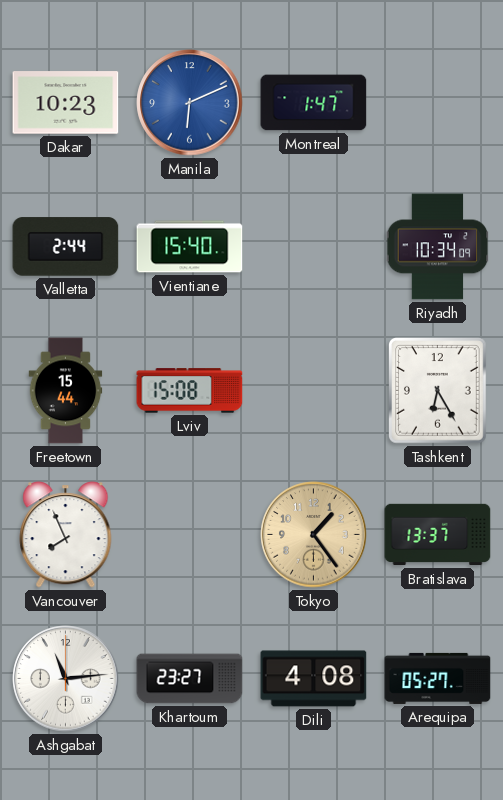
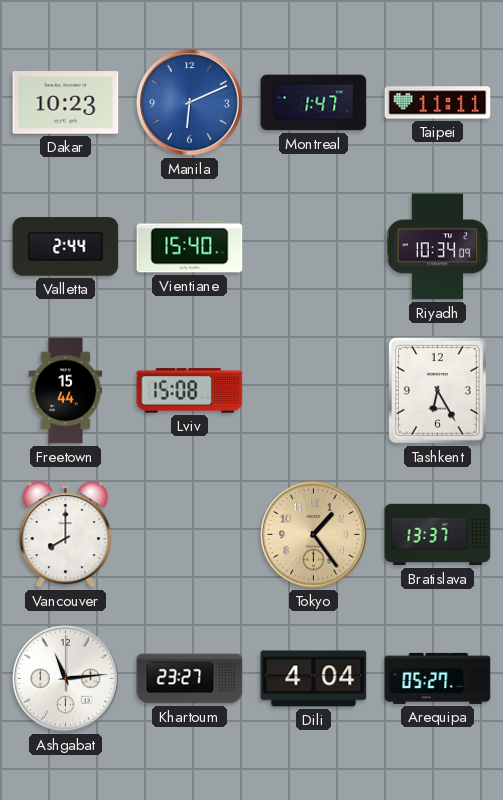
Taipei: none -> 11:11 (438, 103)
Vancouver: 7:56 -> 8:00 (66, 535)
Dili: 4:08 -> 4:04 (314, 679)
